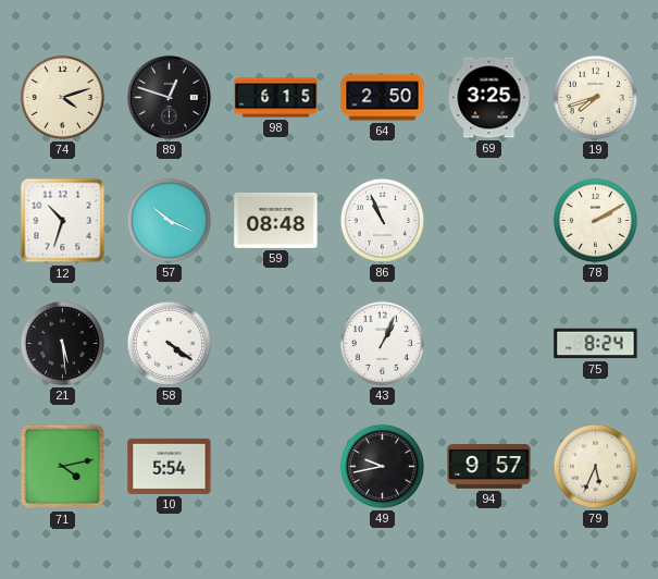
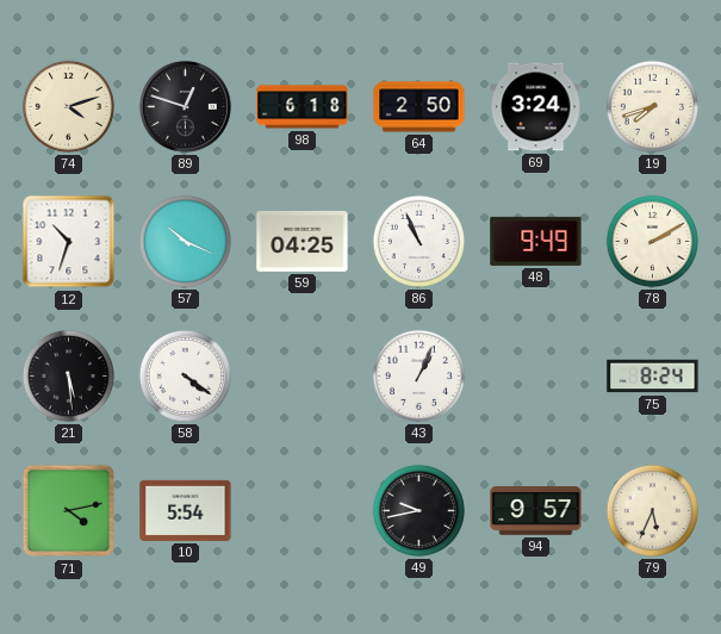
98: 6:15 -> 6:18 (303, 107)
69: 3:25 -> 3:24 (536, 107)
59: 08:48 -> 04:25 (303, 241)
48: none -> 9:49 (536, 241)
